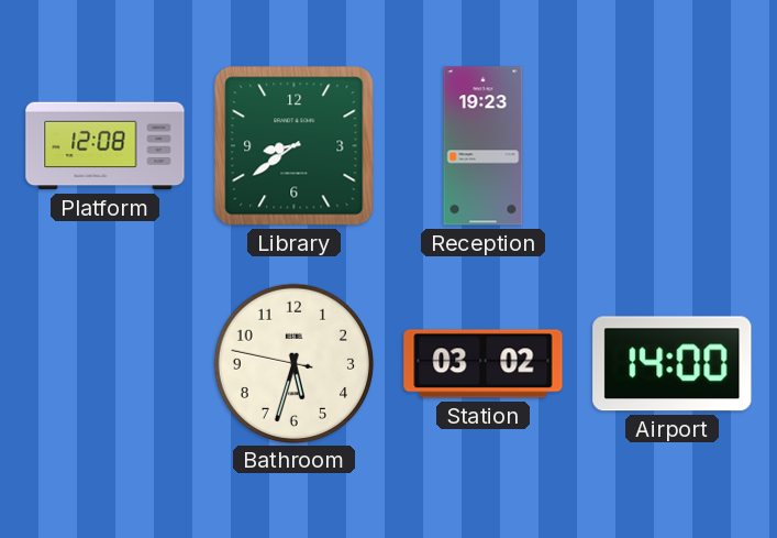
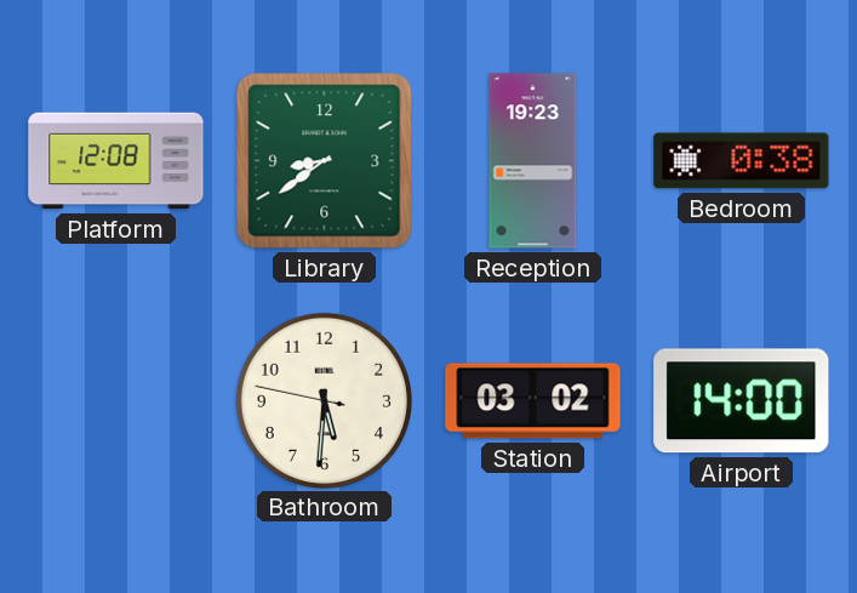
Bedroom: none -> 0:38 (742, 161)
Bathroom: 5:32 -> 5:30 (324, 400)
